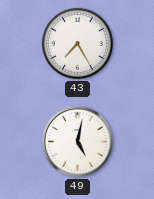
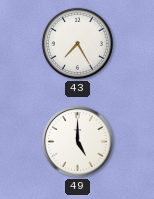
49: 5:02 -> 5:00 (78, 142)
